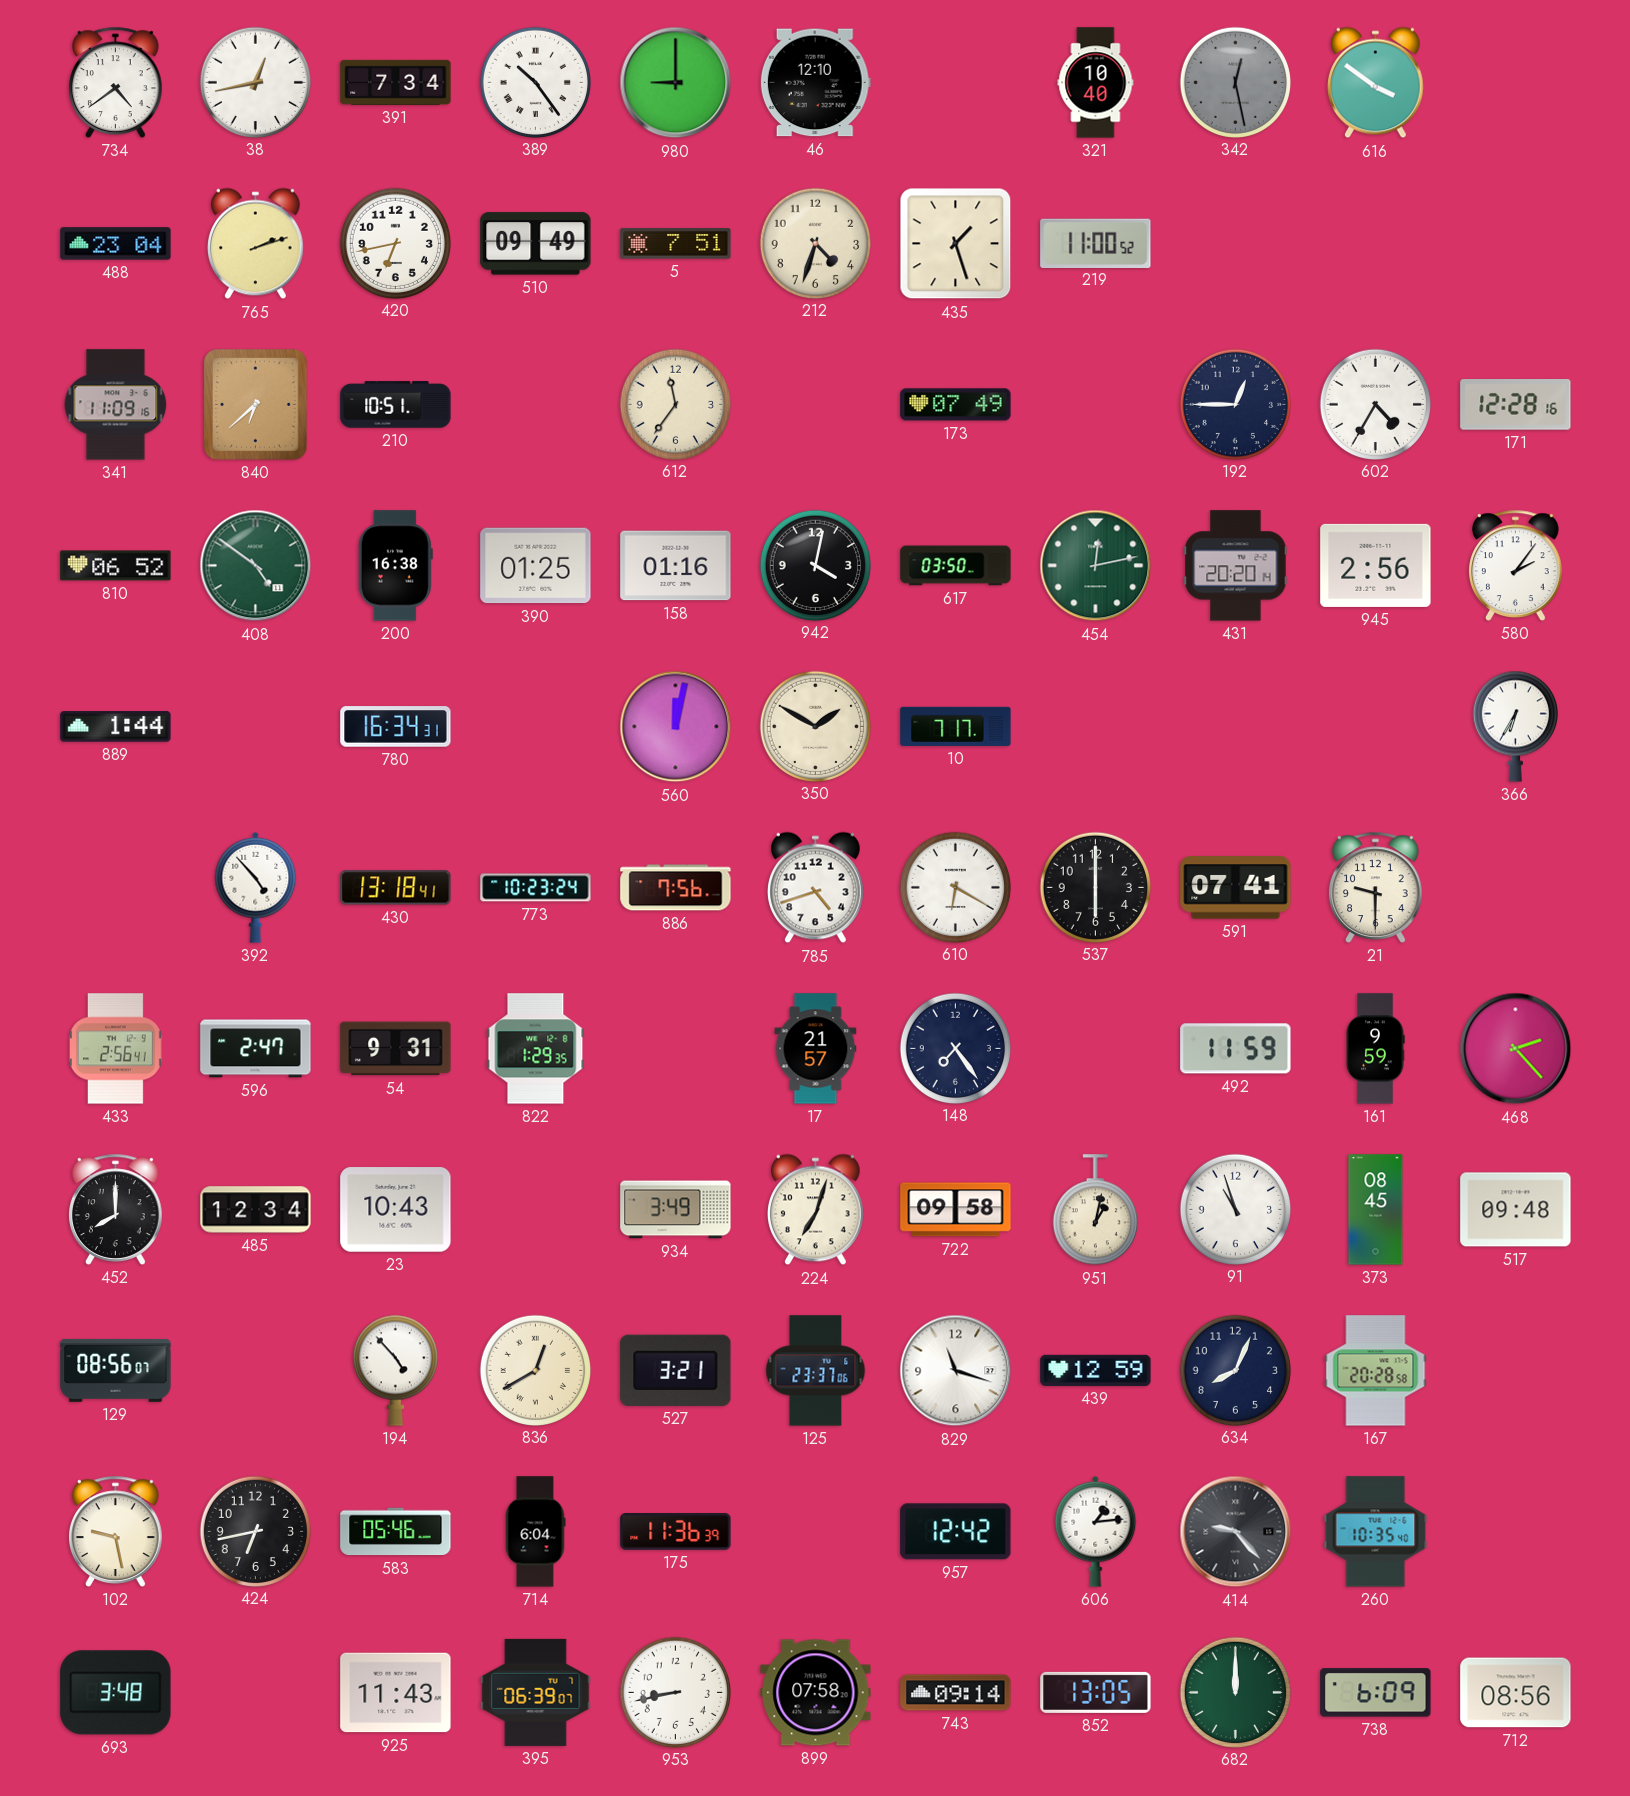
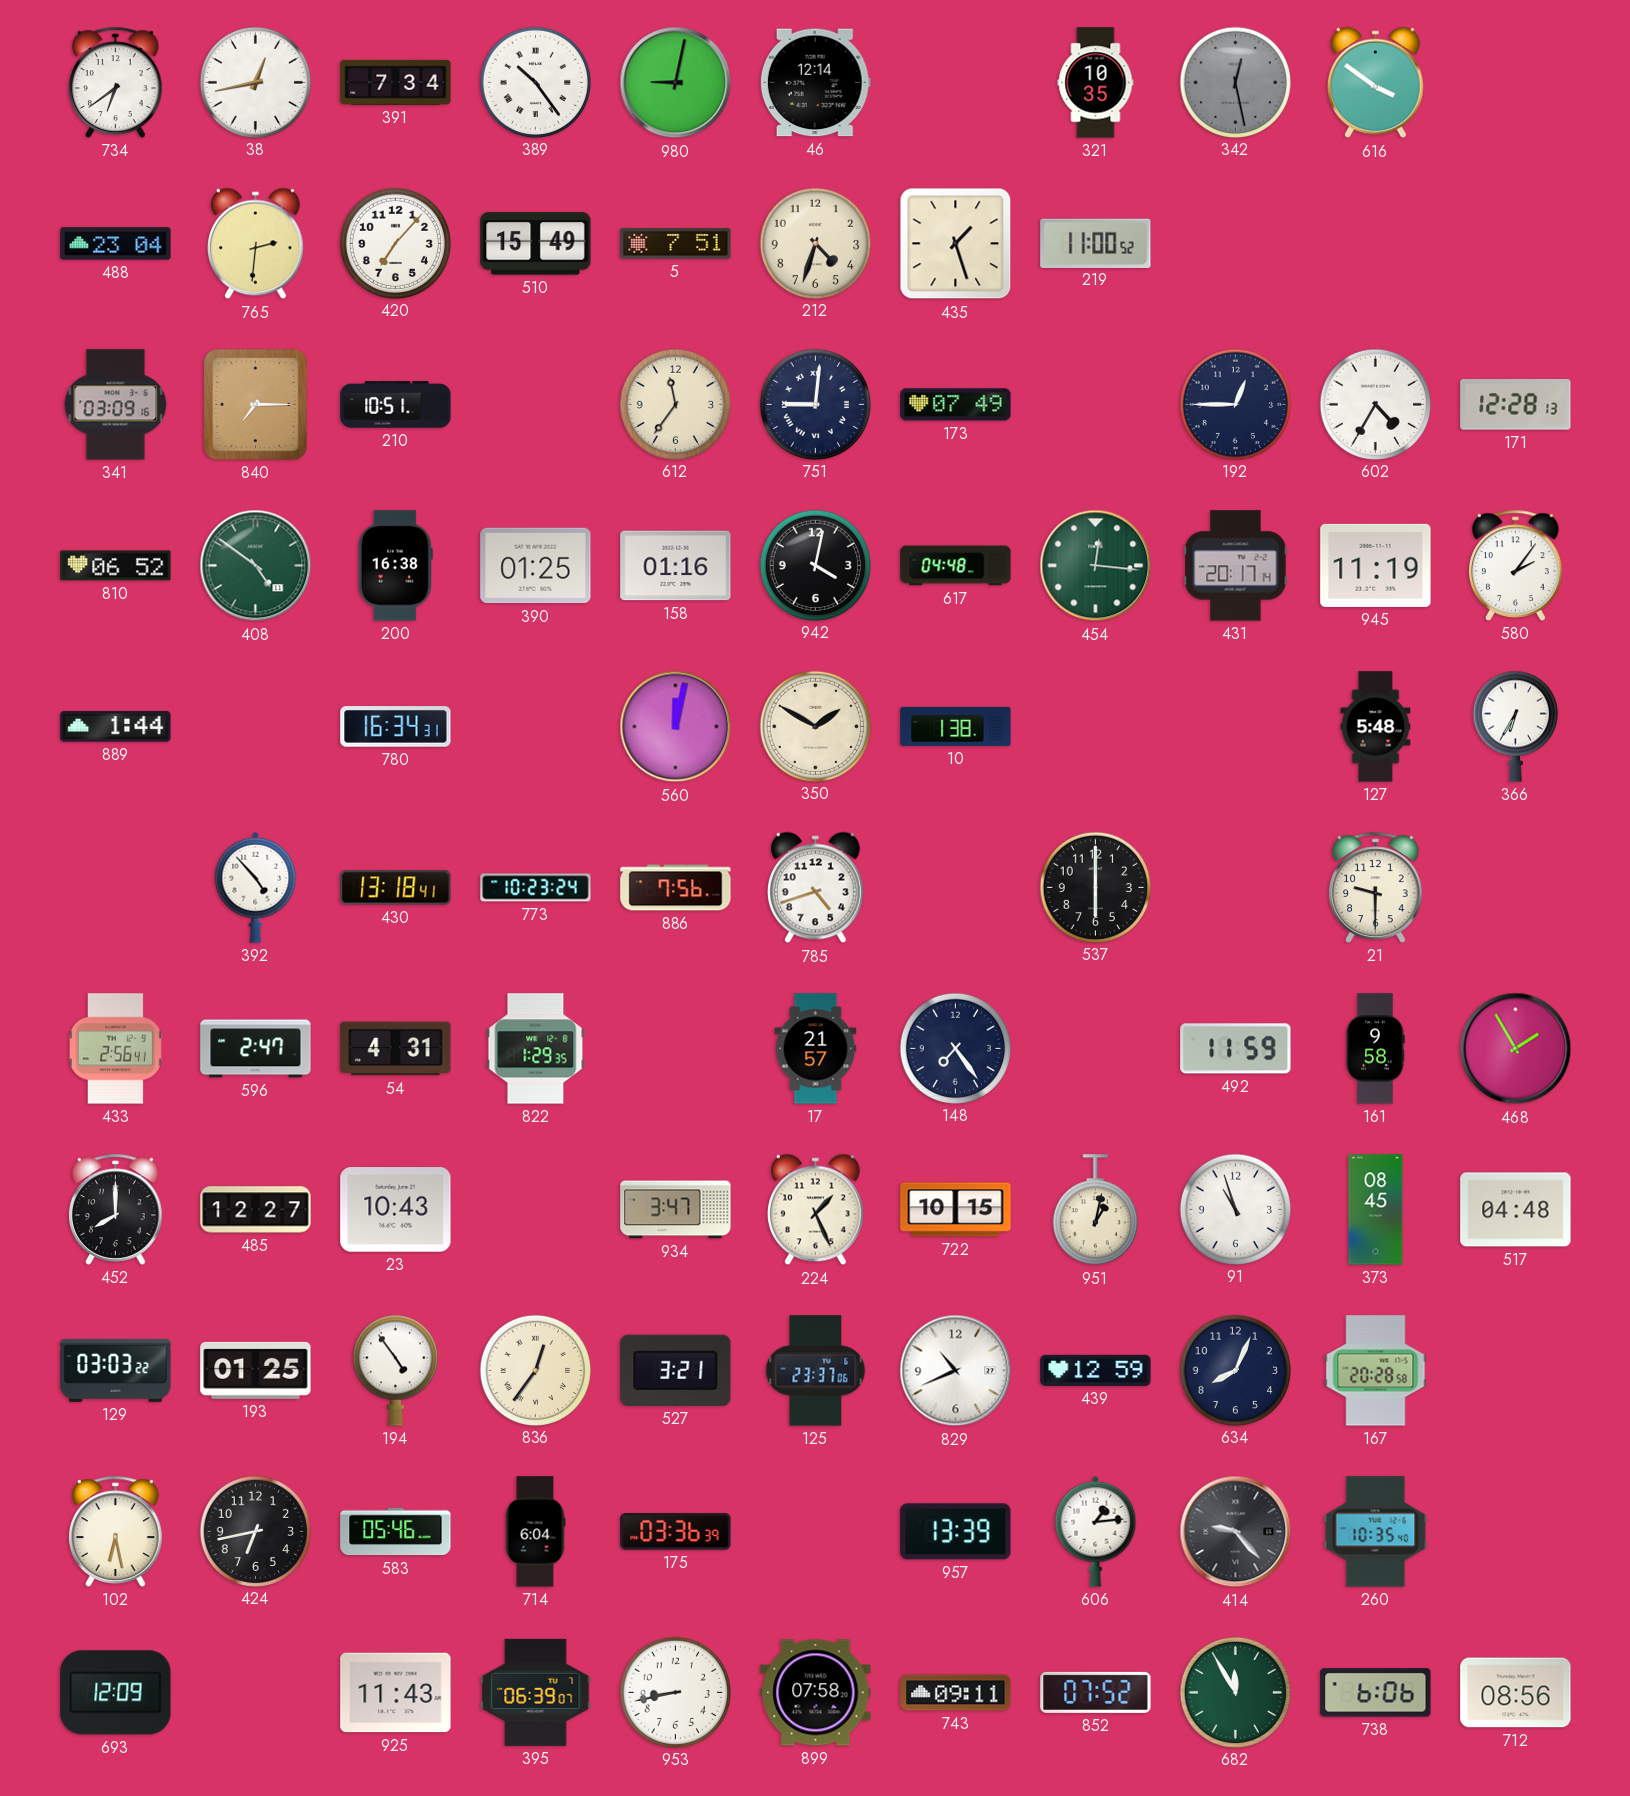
734: 4:39 -> 6:39 (116, 82)
980: 9:00 -> 9:02 (676, 83)
46: 12:10 -> 12:14 (815, 83)
321: 10:40 -> 10:35 (1096, 83)
765: 2:12 -> 2:31 (256, 244)
420: 6:43 -> 7:07 (395, 243)
510: 09:49 -> 15:49 (536, 244)
341: 11:09 -> 03:09 (116, 405)
840: 6:38 -> 7:15 (256, 405)
751: none -> 9:01 (815, 404)
171: 12:28:16 -> 12:28:13 (1516, 405)
617: 03:50 -> 04:48 (956, 566)
454: 12:13 -> 12:16 (1096, 566)
431: 20:20 -> 20:17 (1236, 566)
945: 2:56 -> 11:19 (1376, 565)
10: 7:17 -> 1:38 (956, 726)
127: none -> 5:48 (1376, 727)
610: 6:20 -> none (955, 887)
591: 07:41 -> none (1236, 888)
54: 9:31 -> 4:31 (396, 1049)
161: 9:59 -> 9:58 (1375, 1049)
468: 2:23 -> 1:55 (1516, 1049)
485: 12:34 -> 12:27 (256, 1210)
934: 3:49 -> 3:47 (676, 1210)
224: 7:03 -> 1:26 (816, 1210)
722: 09:58 -> 10:15 (956, 1210)
517: 09:48 -> 04:48 (1516, 1210)
129: 08:56 -> 03:03 (116, 1370)
193: none -> 01:25 (256, 1370)
194: 4:53 -> 4:54 (395, 1370)
836: 12:40 -> 12:36 (535, 1370)
829: 11:18 -> 10:41 (956, 1371)
102: 9:28 -> 6:28 (116, 1531)
175: 11:36 -> 03:36 (676, 1532)
957: 12:42 -> 13:39 (956, 1532)
693: 3:48 -> 12:09 (116, 1693)
743: 09:14 -> 09:11 (956, 1693)
852: 13:05 -> 07:52 (1096, 1692)
682: 12:00 -> 11:55 (1235, 1692)
738: 6:09 -> 6:06 (1376, 1693)
